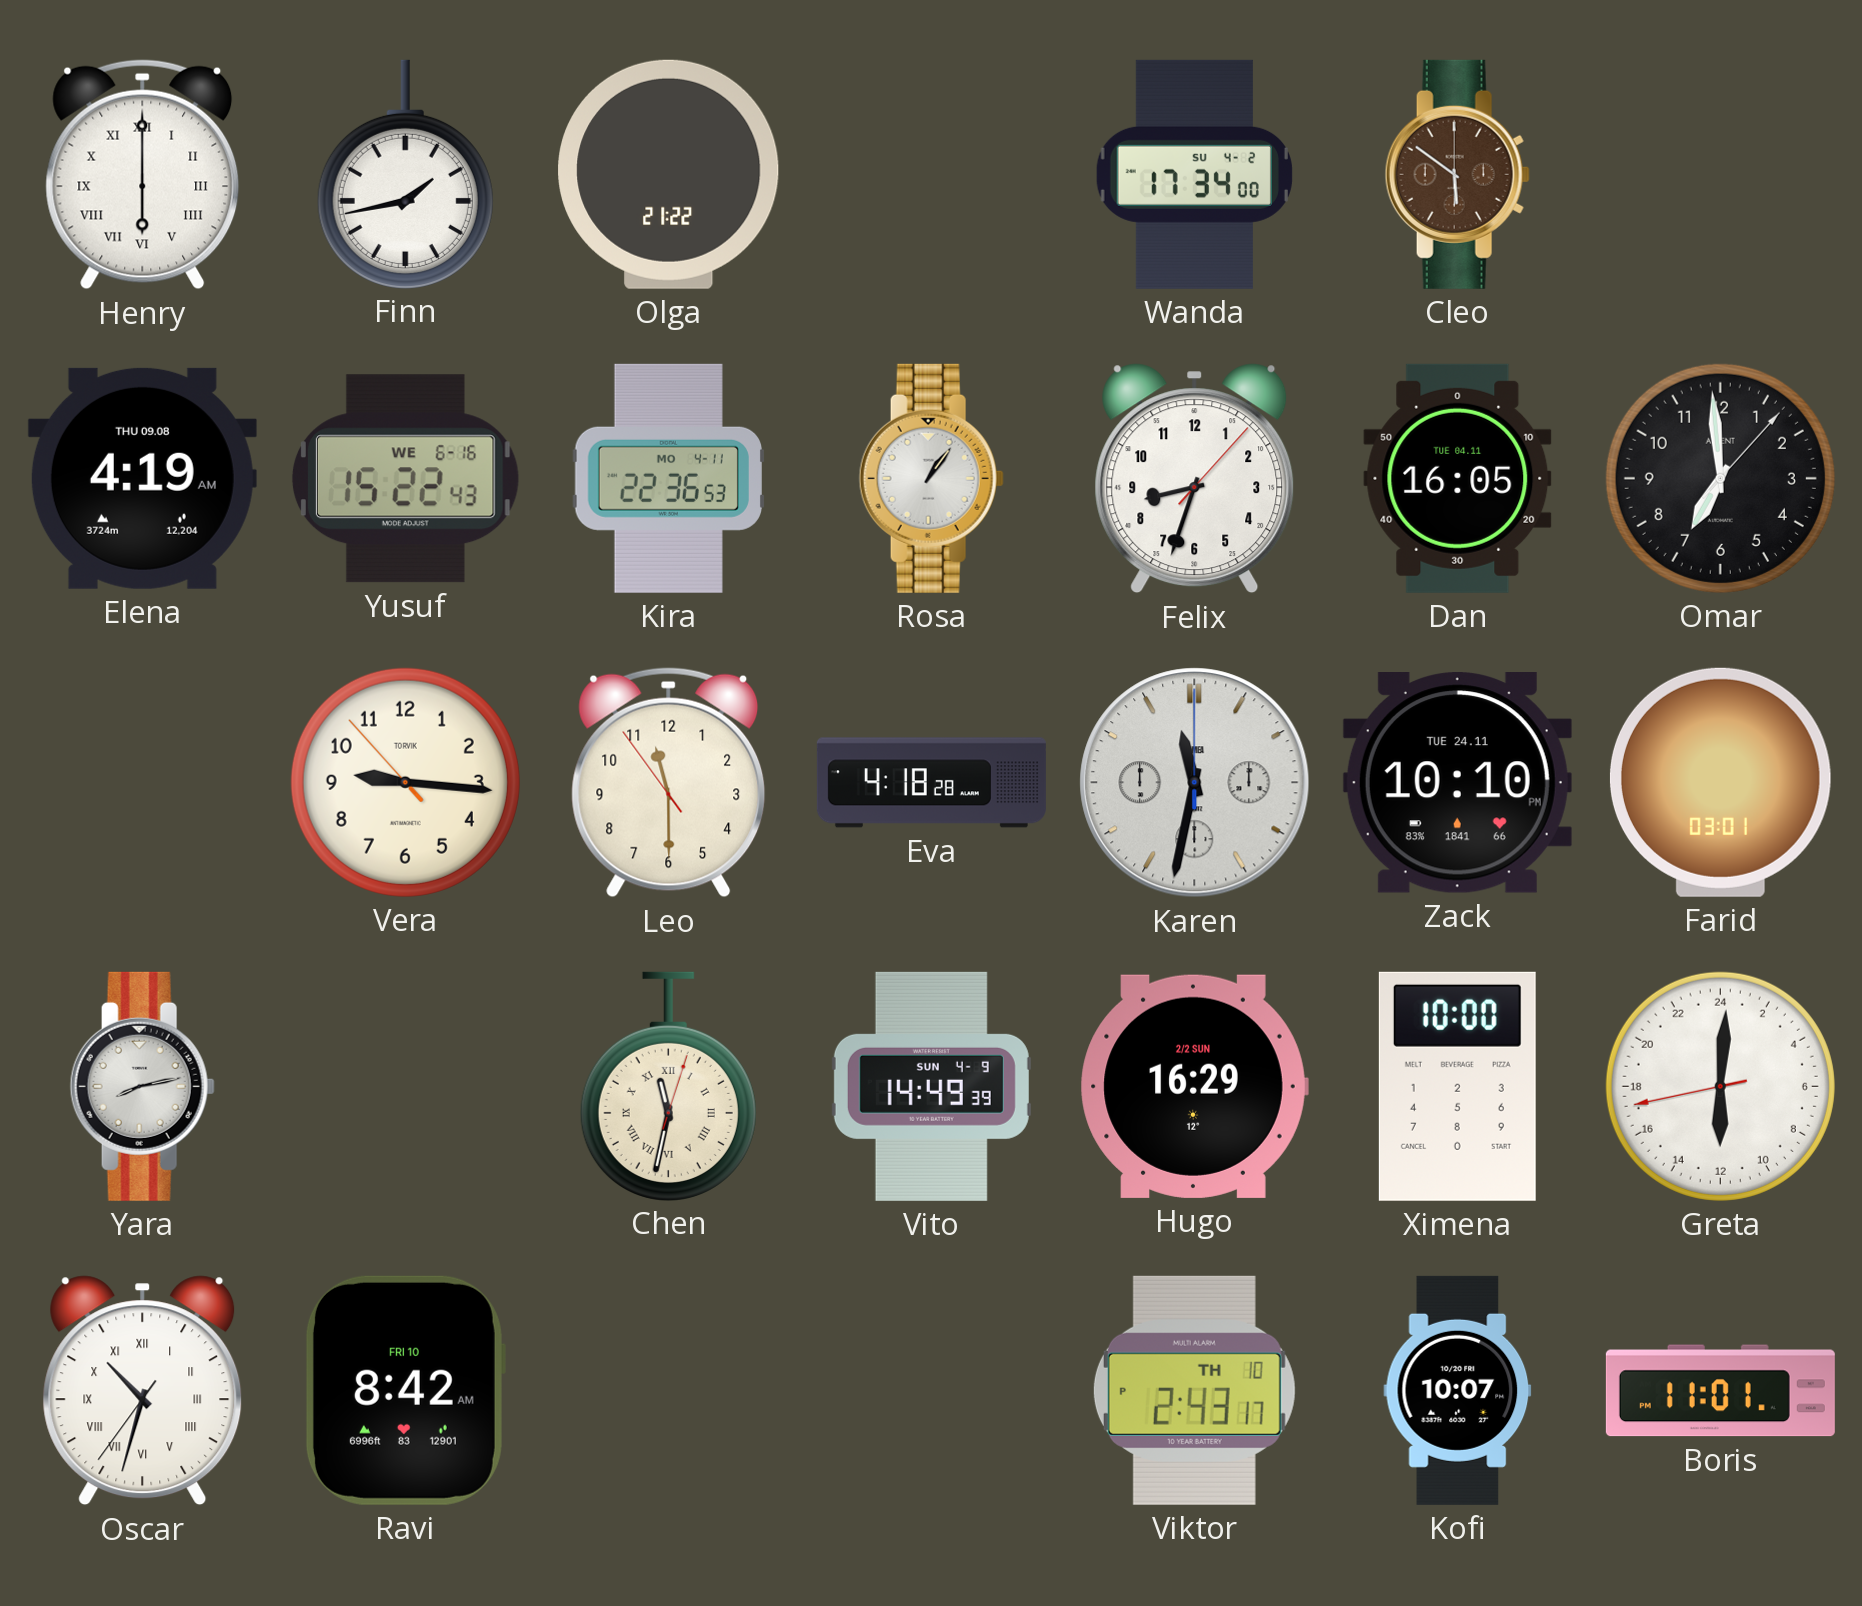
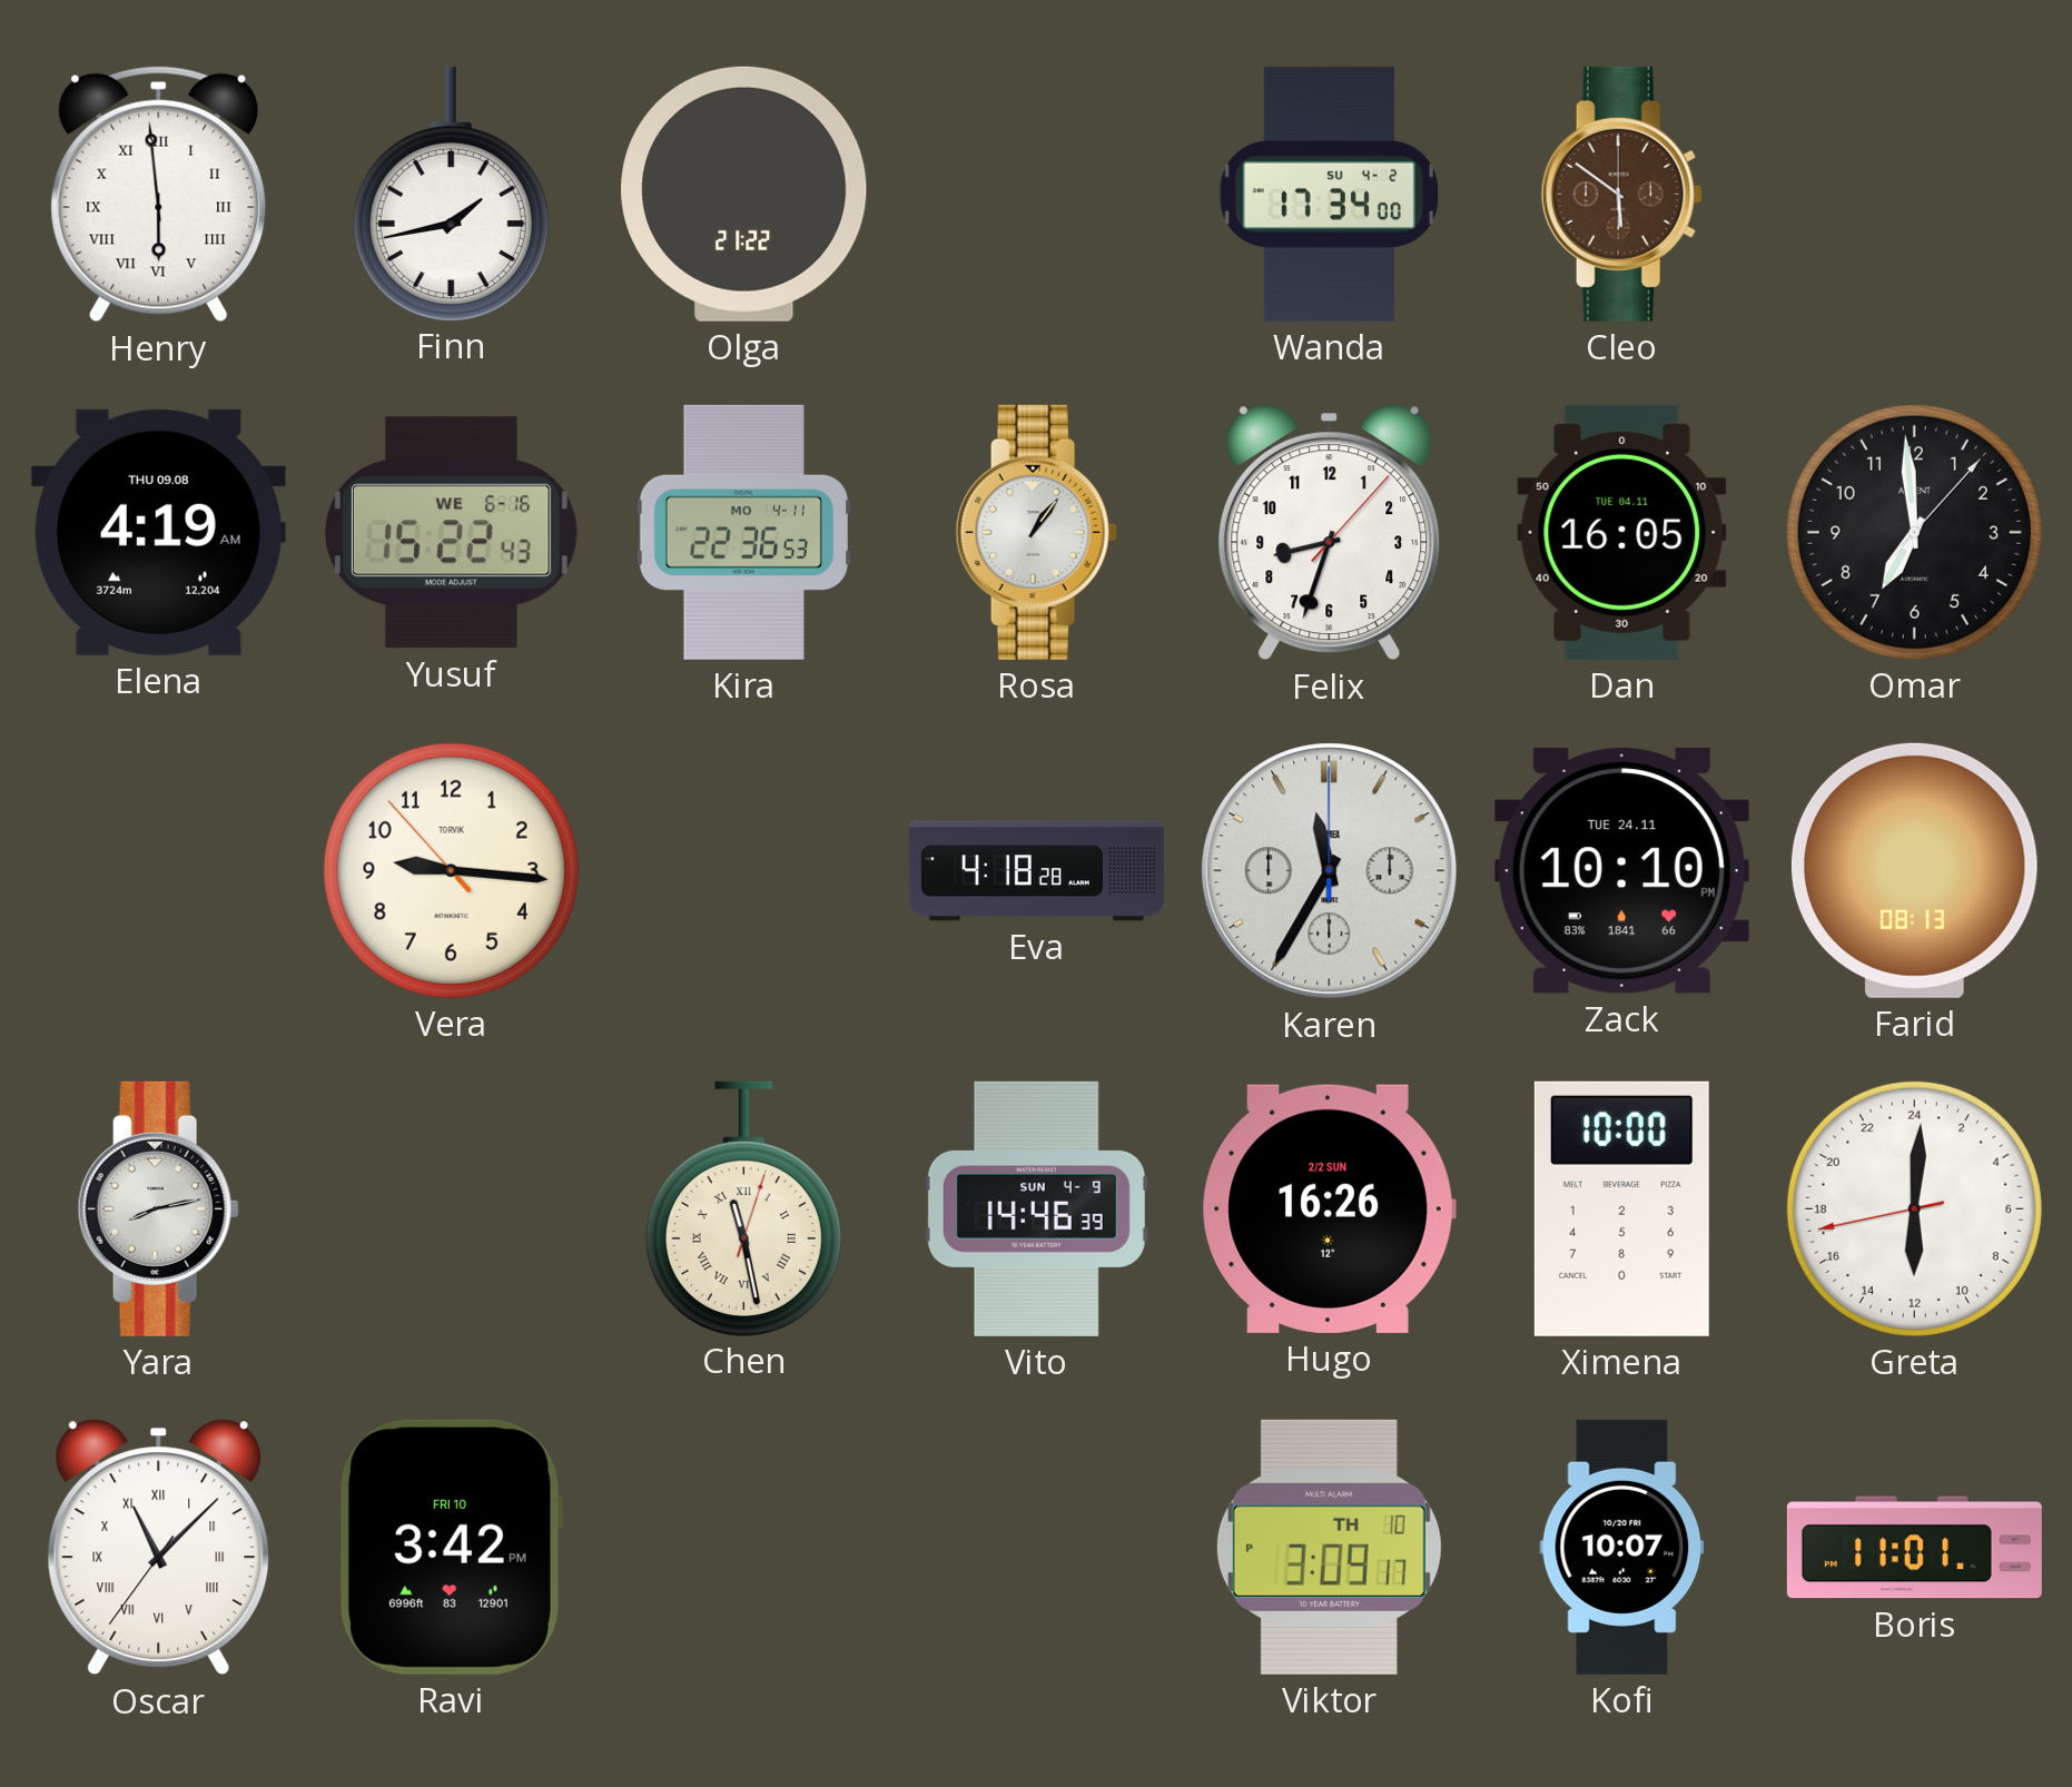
Henry: 6:00 -> 5:59 (159, 195)
Leo: 11:29 -> none (669, 783)
Karen: 11:32 -> 11:35 (1330, 871)
Farid: 03:01 -> 08:13 (1914, 870)
Chen: 11:32 -> 11:28 (743, 1208)
Vito: 14:49 -> 14:46 (1036, 1208)
Hugo: 16:29 -> 16:26 (1329, 1208)
Oscar: 10:32 -> 11:07 (159, 1548)
Ravi: 8:42 -> 3:42 (451, 1547)
Viktor: 2:43 -> 3:09 (1329, 1547)
